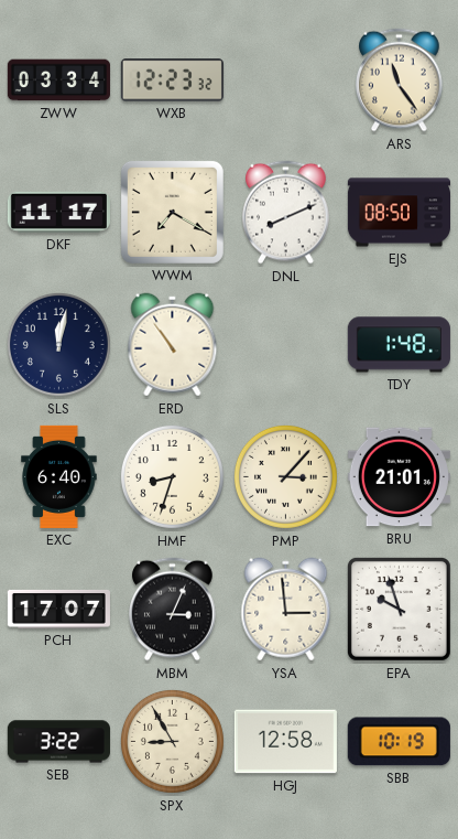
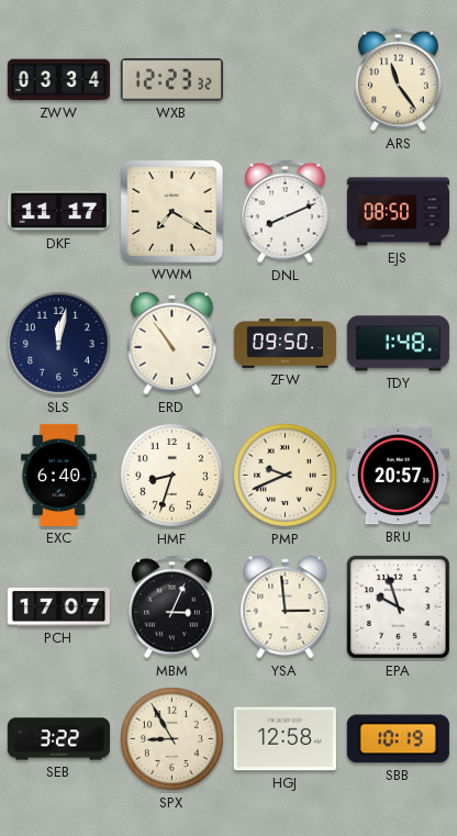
ZFW: none -> 09:50 (285, 344)
PMP: 3:07 -> 9:41 (285, 475)
BRU: 21:01 -> 20:57 (398, 476)
